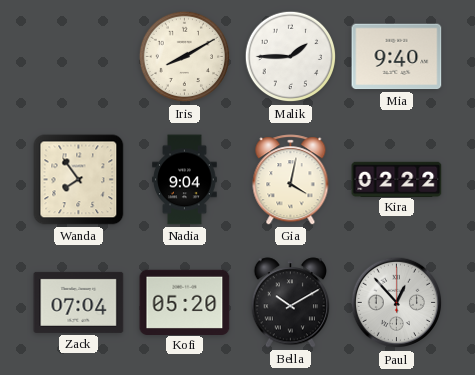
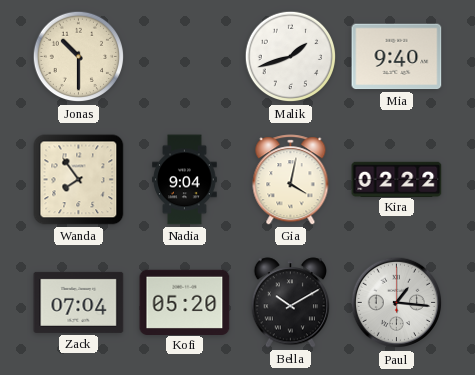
Jonas: none -> 10:30 (79, 57)
Iris: 8:10 -> none (185, 57)
Malik: 1:45 -> 1:42 (291, 57)
Paul: 12:53 -> 1:16 (397, 303)
